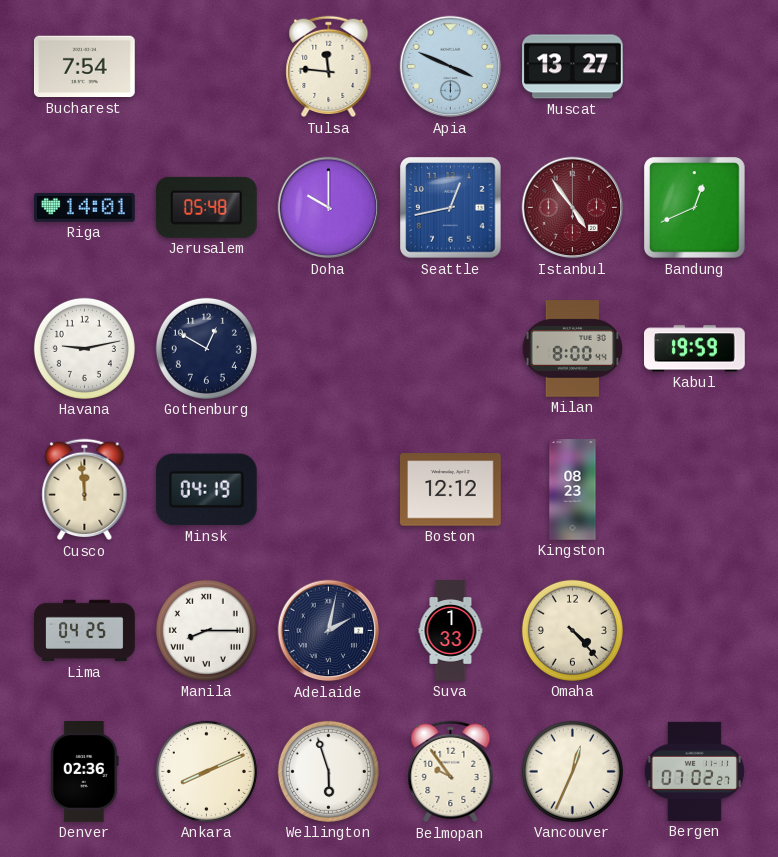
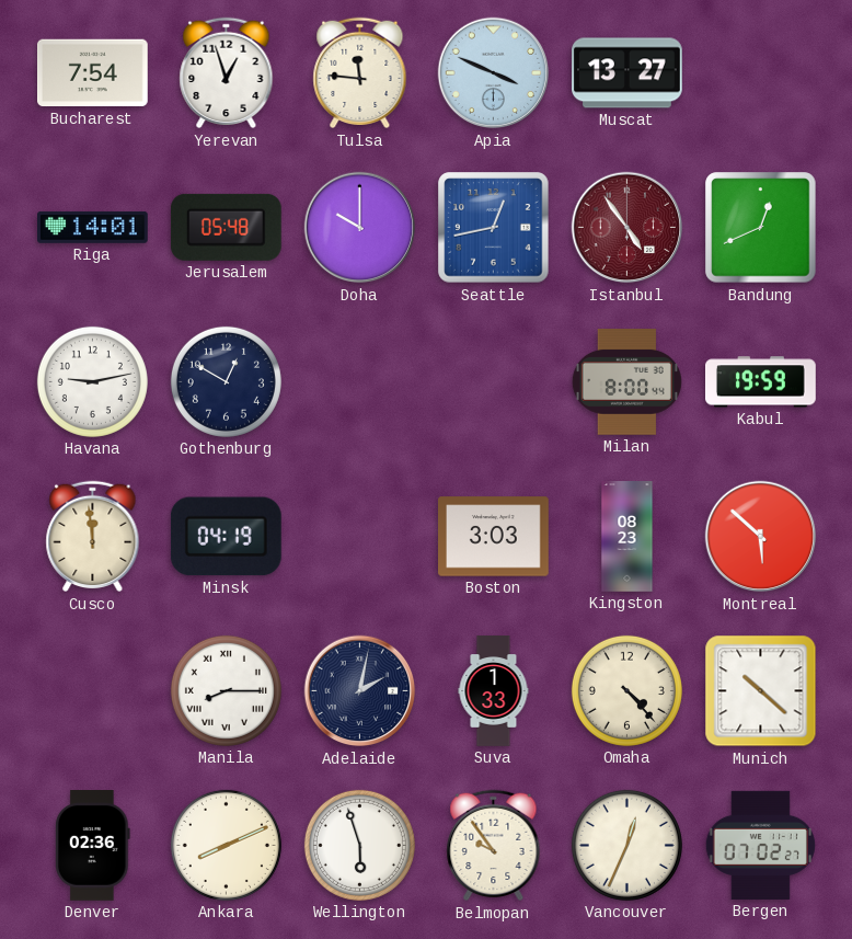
Yerevan: none -> 12:57 (227, 73)
Boston: 12:12 -> 3:03 (494, 537)
Montreal: none -> 5:52 (761, 537)
Lima: 04:25 -> none (85, 631)
Munich: none -> 10:22 (761, 691)
